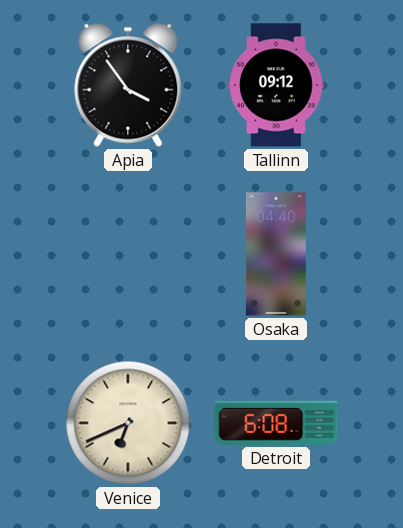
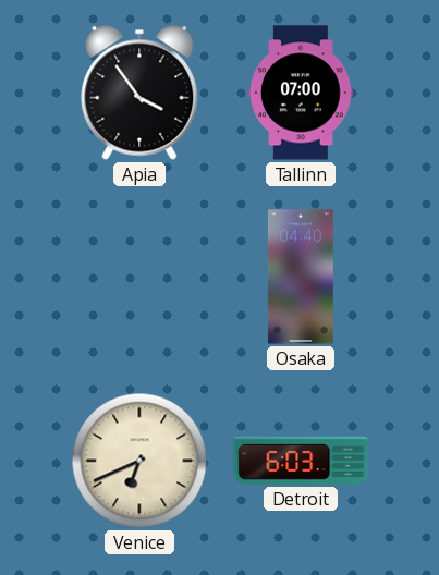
Tallinn: 09:12 -> 07:00 (301, 93)
Detroit: 6:08 -> 6:03 (301, 461)
